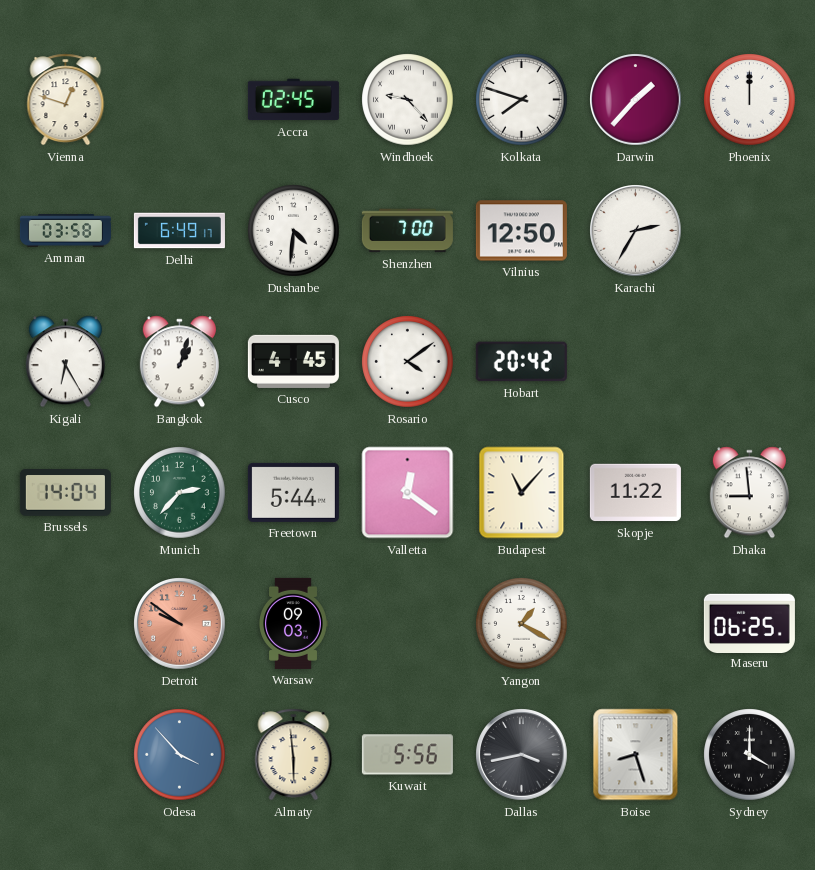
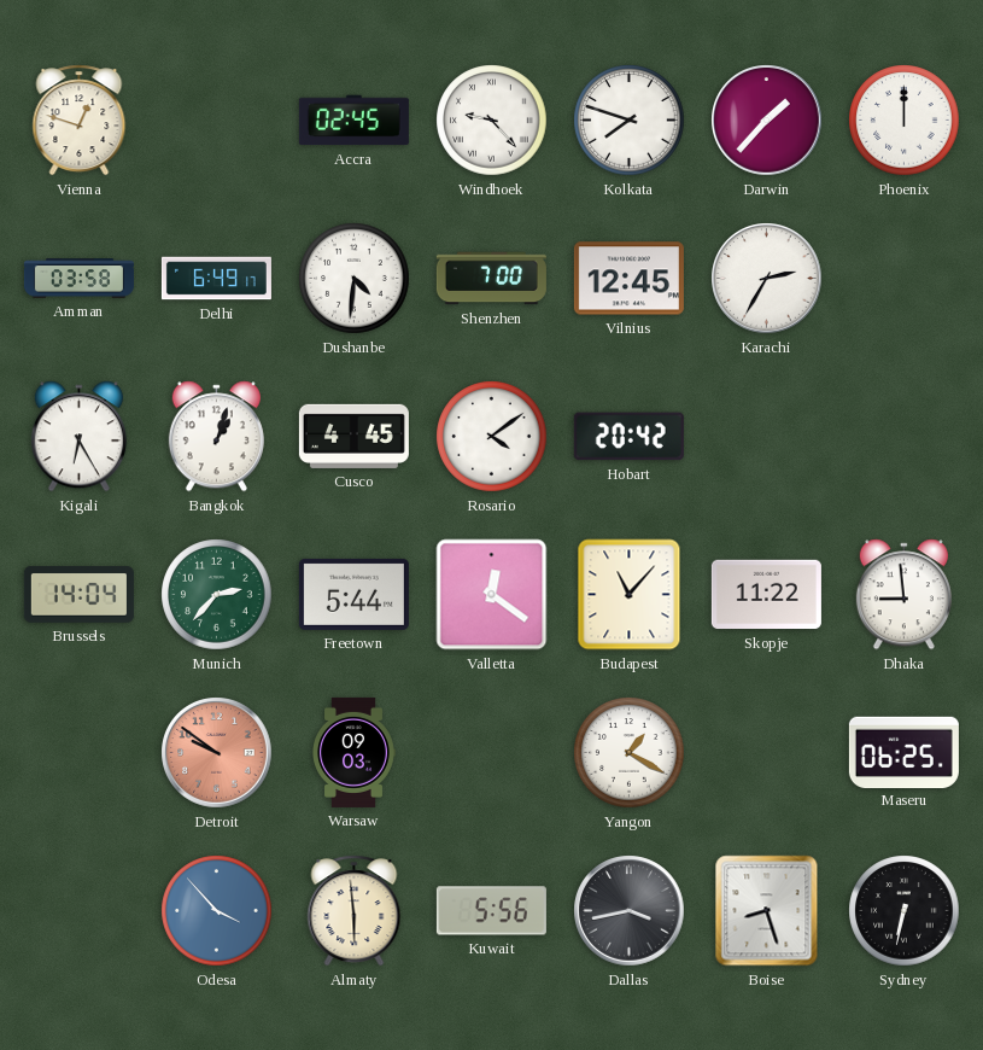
Vilnius: 12:50 -> 12:45 (628, 279)
Sydney: 4:00 -> 6:32 (905, 911)
